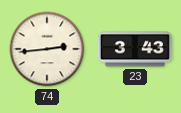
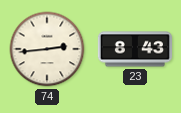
23: 3:43 -> 8:43 (134, 49)
